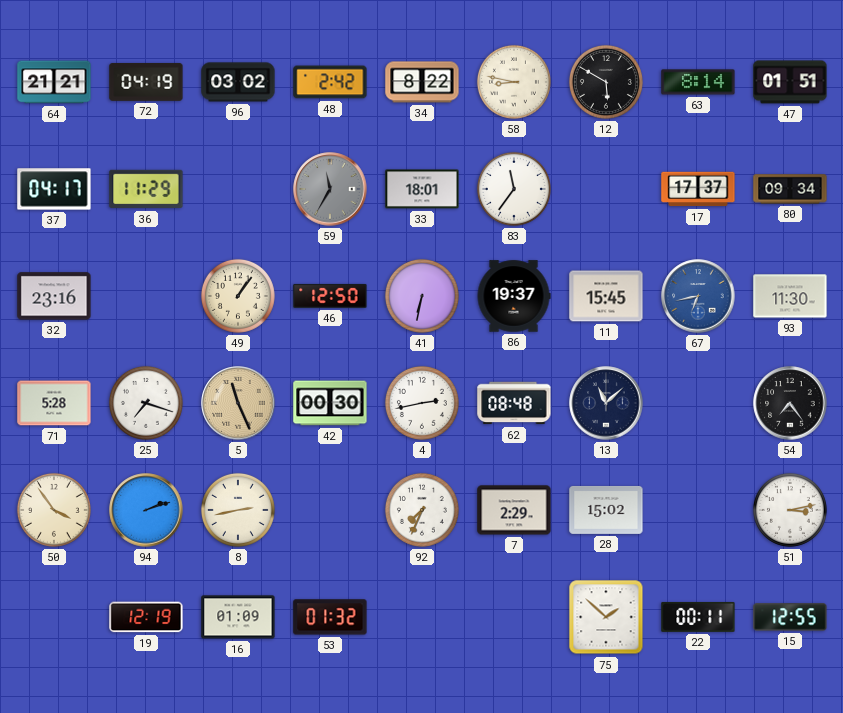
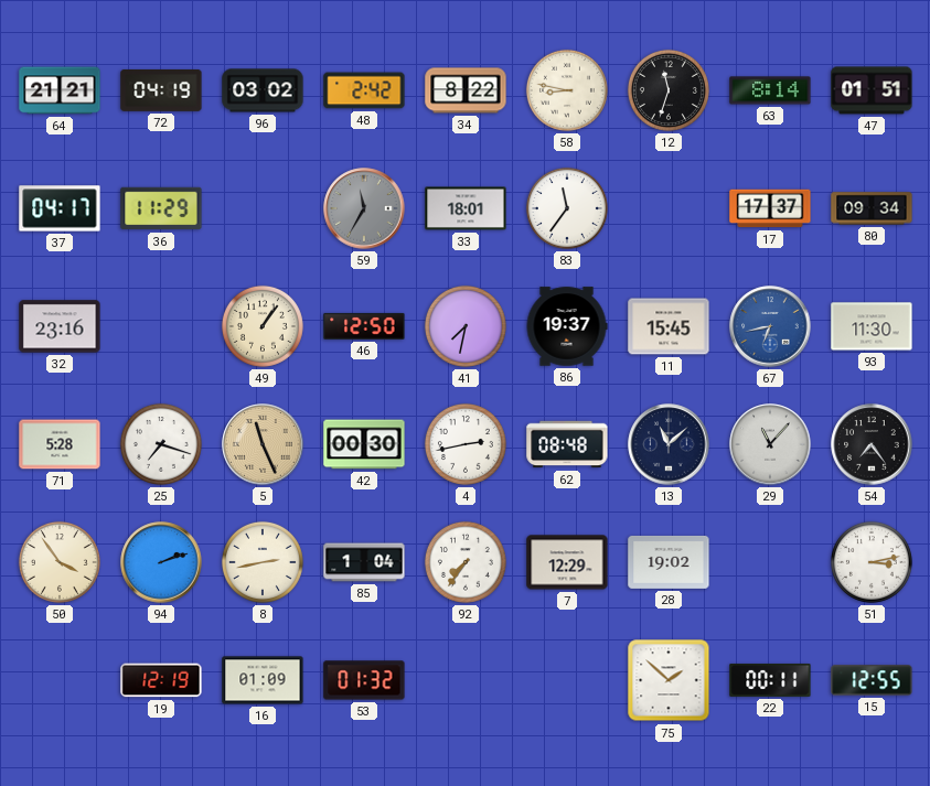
12: 5:50 -> 11:33 (669, 90)
41: 6:32 -> 7:32 (466, 326)
29: none -> 11:07 (770, 444)
85: none -> 1:04 (364, 562)
92: 7:34 -> 7:36 (466, 562)
7: 2:29 -> 12:29 (567, 562)
28: 15:02 -> 19:02 (669, 562)
